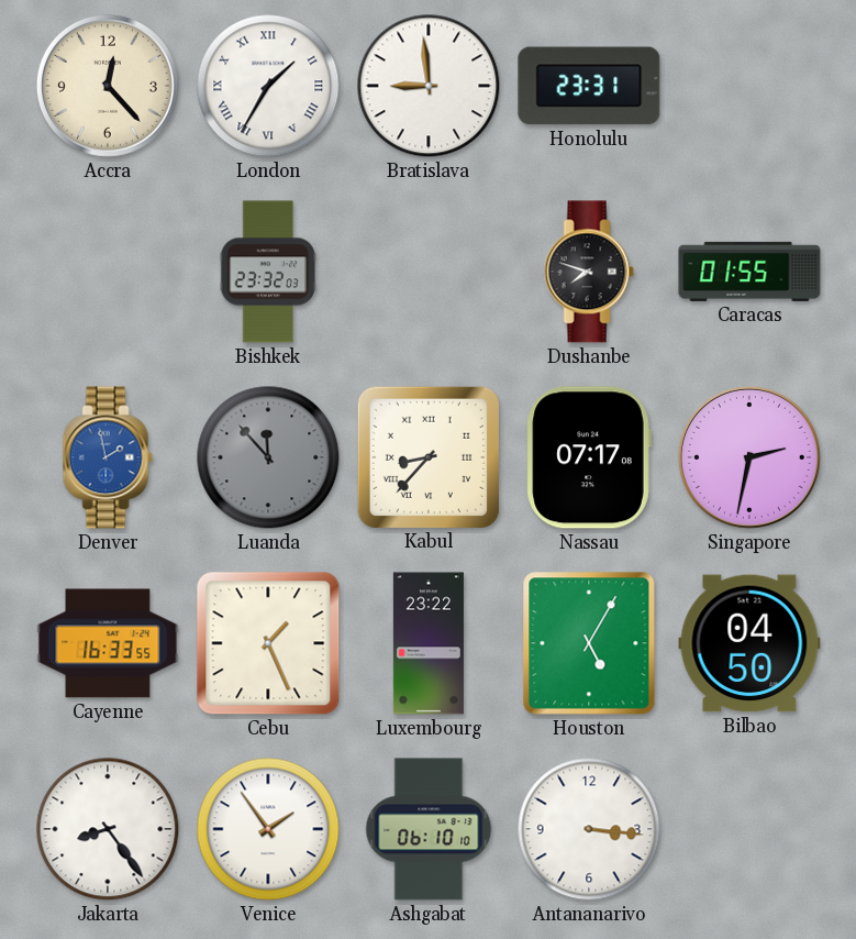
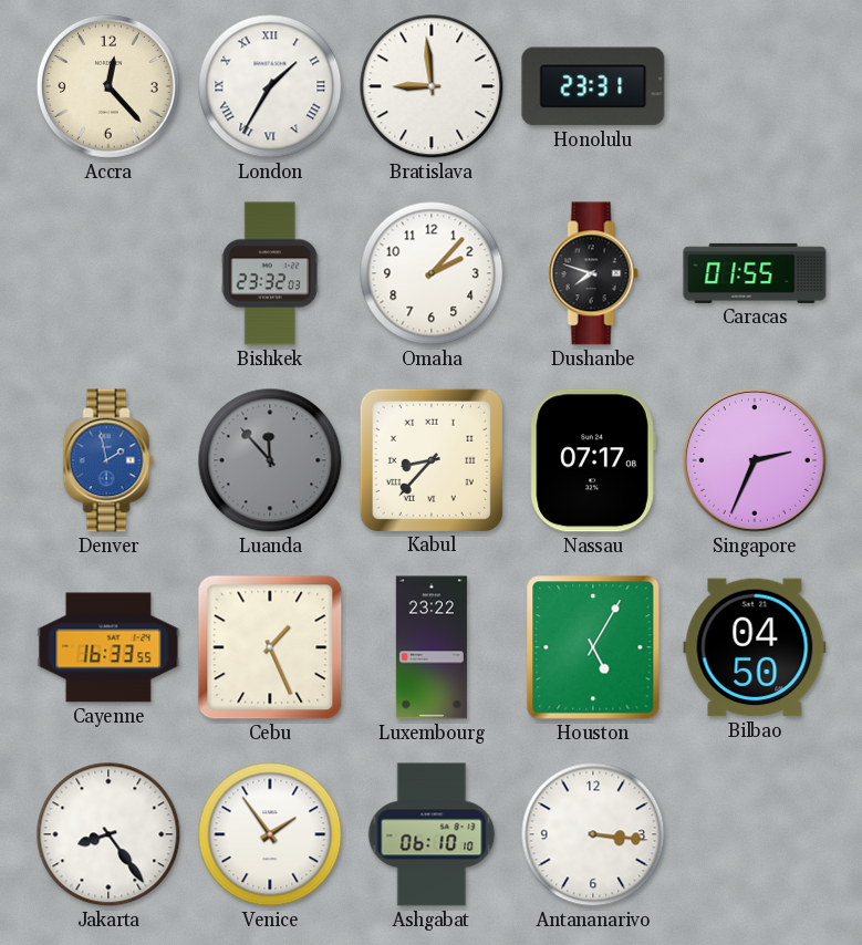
Omaha: none -> 2:07 (432, 273)
Singapore: 2:32 -> 2:34 (755, 460)
